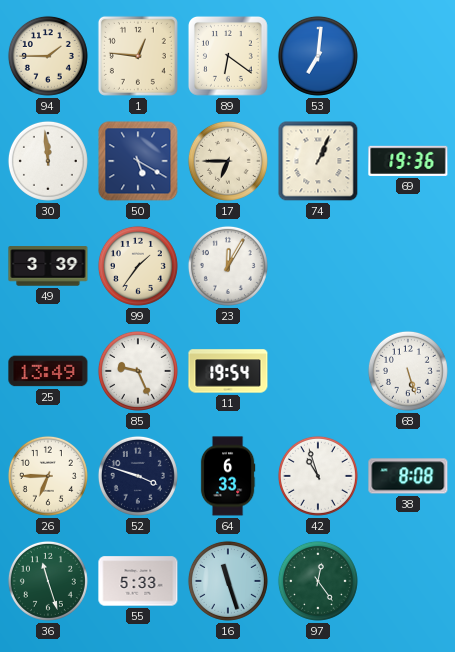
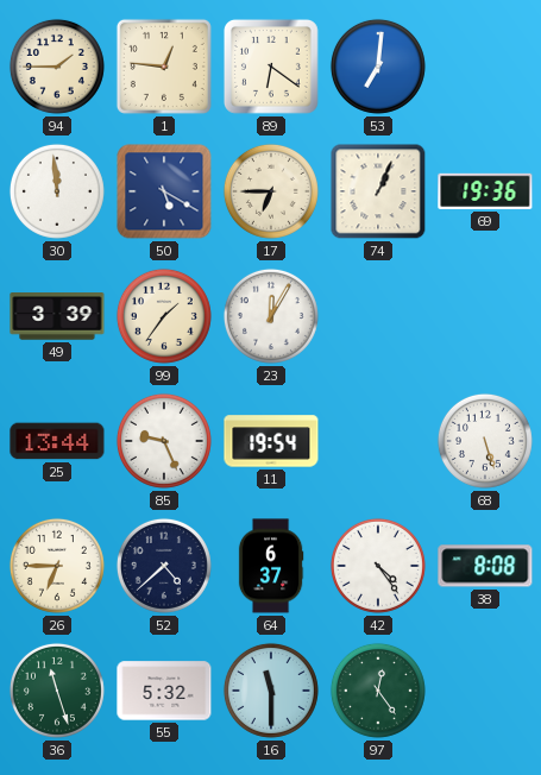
25: 13:49 -> 13:44 (57, 441)
52: 3:48 -> 4:38 (164, 566)
64: 6:33 -> 6:37 (271, 566)
42: 10:57 -> 4:24 (378, 566)
55: 5:33 -> 5:32 (164, 691)
16: 11:27 -> 11:30 (271, 691)
